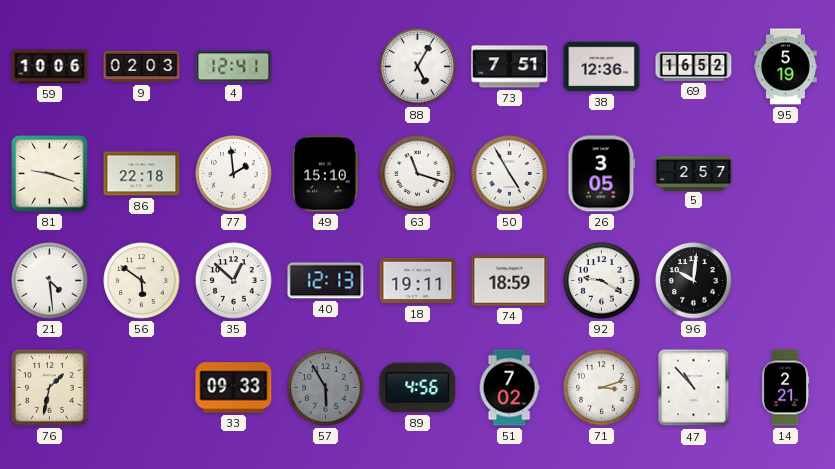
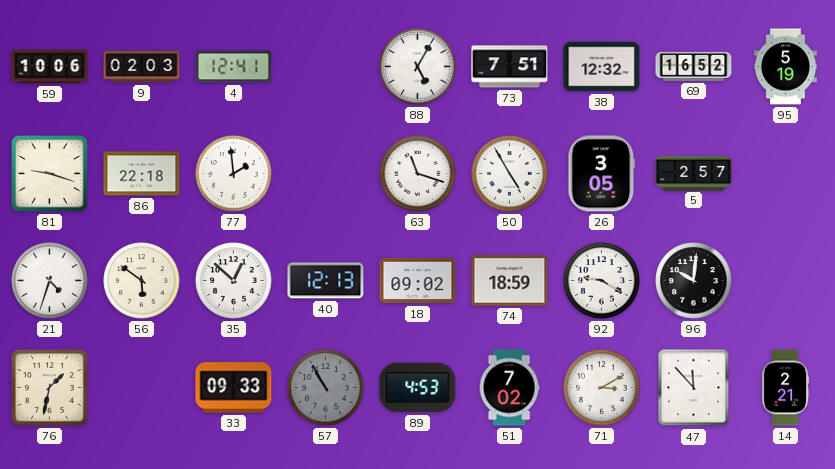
38: 12:36 -> 12:32 (602, 67)
49: 15:10 -> none (325, 174)
21: 4:29 -> 4:33 (50, 281)
18: 19:11 -> 09:02 (418, 281)
57: 5:55 -> 10:55 (326, 388)
89: 4:56 -> 4:53 (418, 388)
71: 3:12 -> 3:10 (602, 388)
47: 10:53 -> 11:53 (694, 388)
